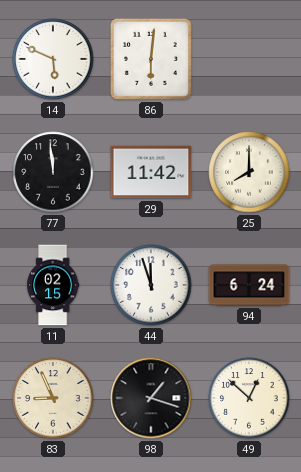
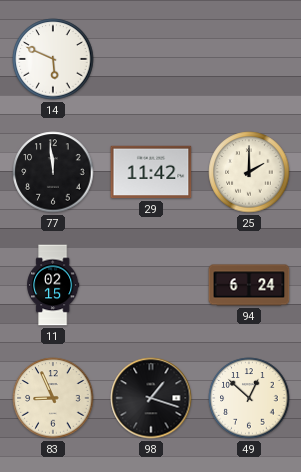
86: 6:01 -> none (151, 59)
25: 8:00 -> 2:00 (249, 172)
44: 11:57 -> none (151, 285)
